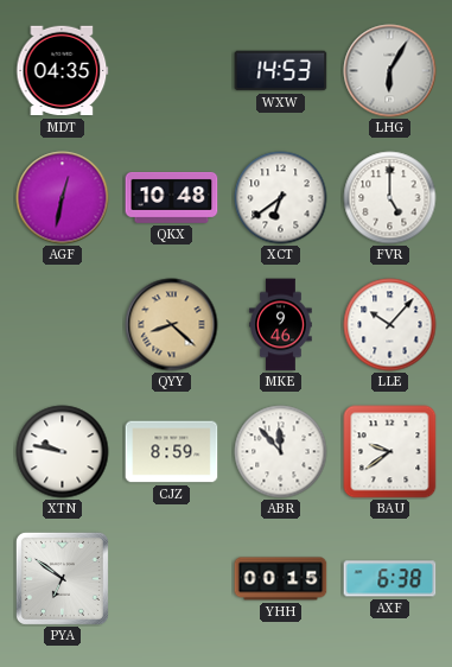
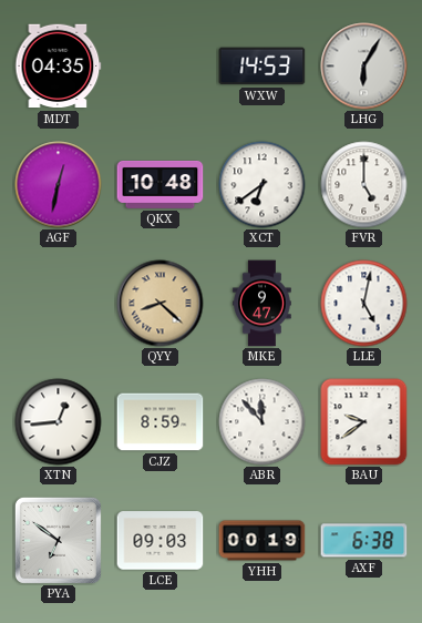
MKE: 9:46 -> 9:47 (263, 304)
LLE: 10:07 -> 5:02 (364, 304)
XTN: 9:47 -> 12:44 (59, 422)
LCE: none -> 09:03 (161, 541)
YHH: 00:15 -> 00:19 (263, 541)
